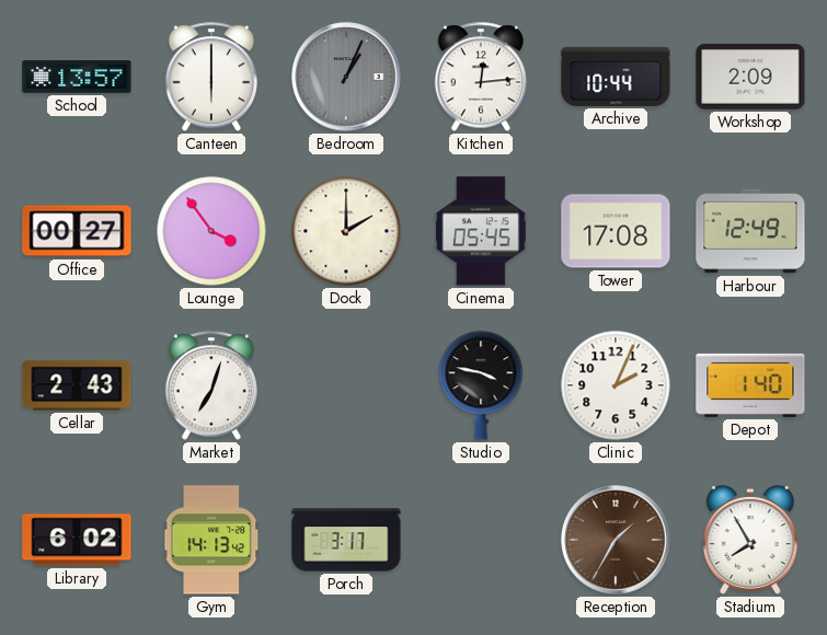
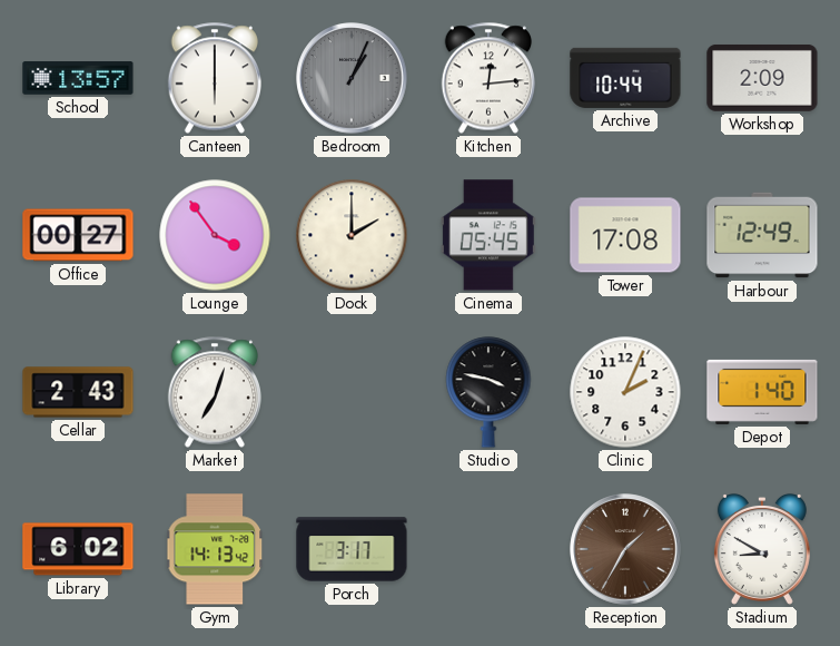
Stadium: 7:55 -> 8:50 (762, 549)
